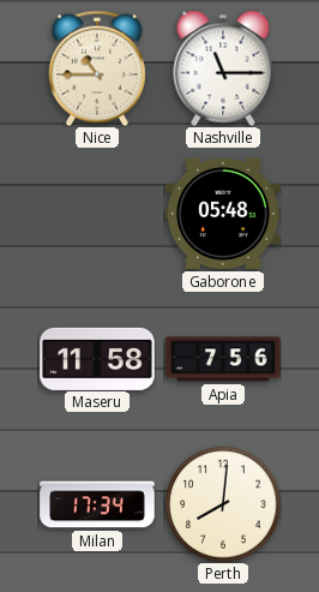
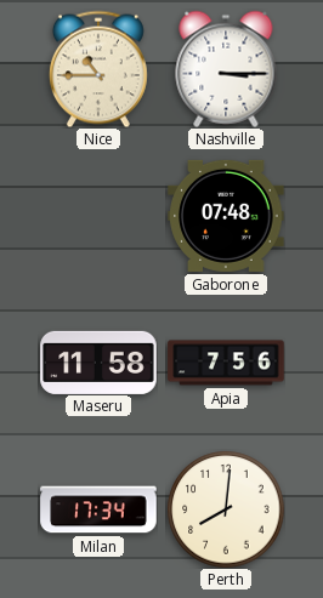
Nashville: 11:15 -> 3:15 (226, 69)
Gaborone: 05:48 -> 07:48 (226, 216)
